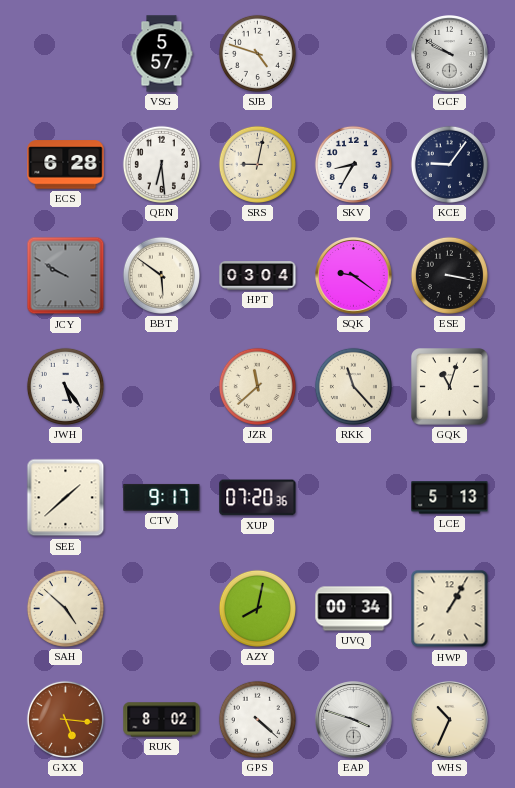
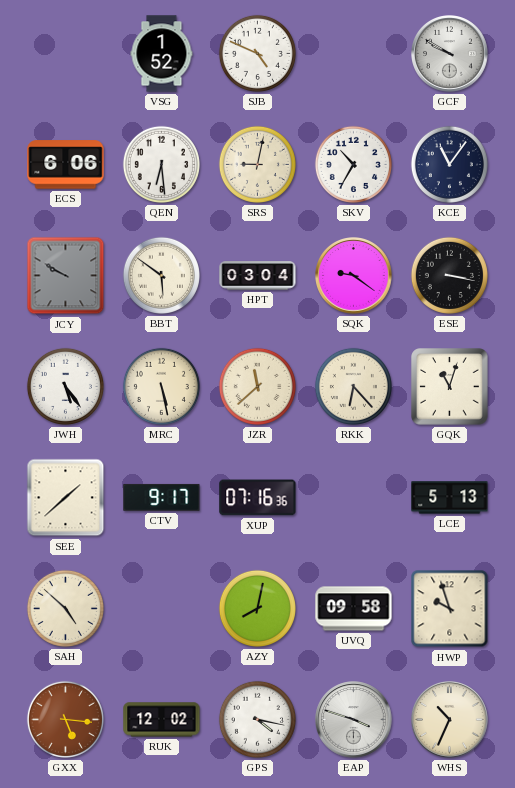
VSG: 5:57 -> 1:52 (162, 54)
SJB: 4:48 -> 4:49 (257, 53)
ECS: 6:28 -> 6:06 (66, 165)
SKV: 8:35 -> 10:35 (353, 164)
KCE: 9:06 -> 11:06 (449, 164)
MRC: none -> 5:28 (161, 386)
RKK: 11:23 -> 6:23 (353, 386)
XUP: 07:20 -> 07:16 (258, 498)
UVQ: 00:34 -> 09:58 (354, 609)
HWP: 1:05 -> 9:57 (450, 609)
RUK: 8:02 -> 12:02 (162, 720)
GPS: 4:22 -> 4:17 (257, 719)
